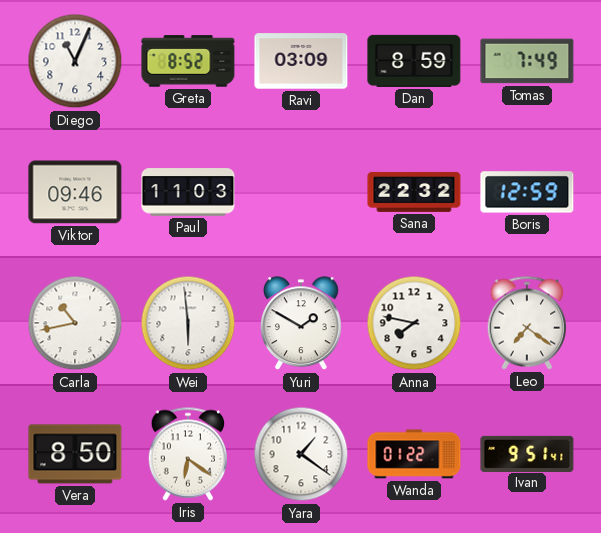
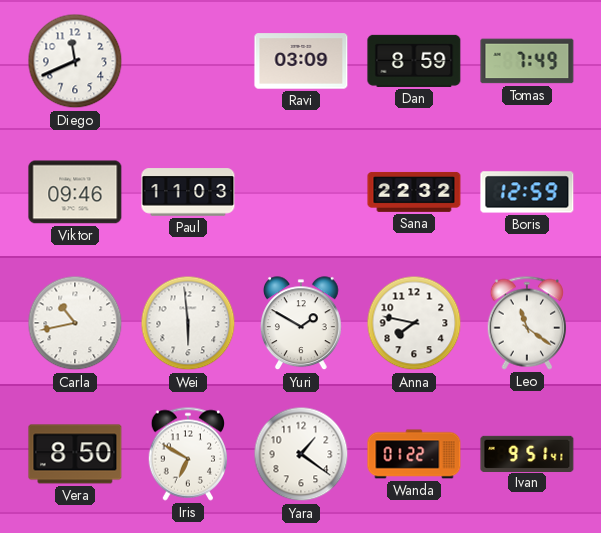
Diego: 11:04 -> 11:41 (75, 61)
Greta: 8:52 -> none (188, 61)
Leo: 7:21 -> 11:21 (526, 323)
Iris: 6:21 -> 6:50 (187, 454)
